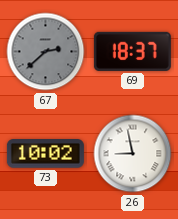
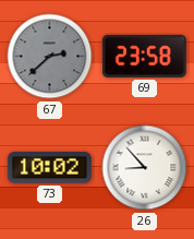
69: 18:37 -> 23:58 (144, 56)
26: 8:58 -> 8:53 (145, 168)
